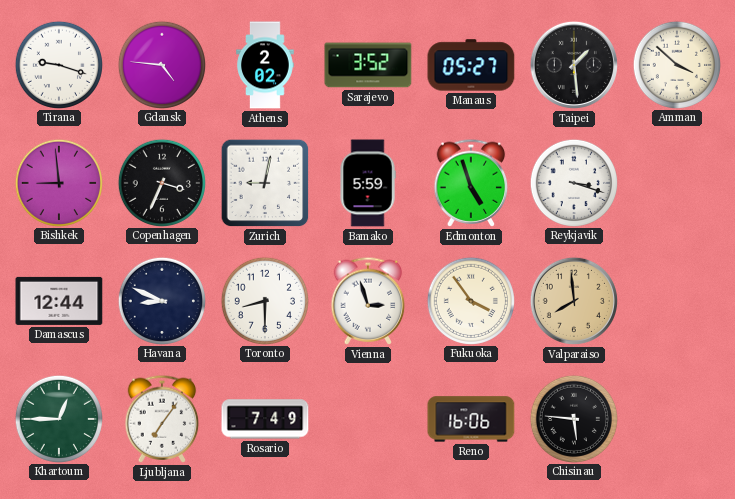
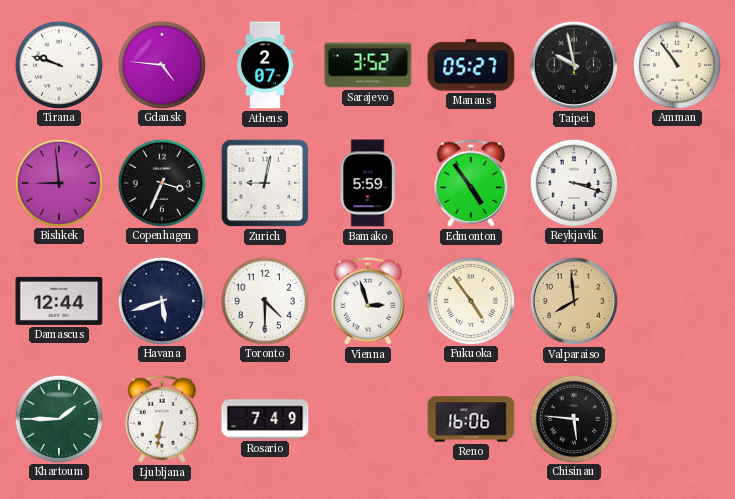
Tirana: 9:18 -> 9:48 (58, 64)
Athens: 2:02 -> 2:07 (265, 65)
Taipei: 1:29 -> 9:58 (574, 65)
Amman: 3:52 -> 10:54 (676, 64)
Edmonton: 4:57 -> 4:54 (471, 183)
Havana: 8:49 -> 5:42 (161, 300)
Toronto: 8:30 -> 4:30 (264, 300)
Fukuoka: 3:54 -> 4:54 (470, 300)
Khartoum: 12:45 -> 1:45 (58, 418)
Ljubljana: 7:06 -> 6:32 (162, 419)
